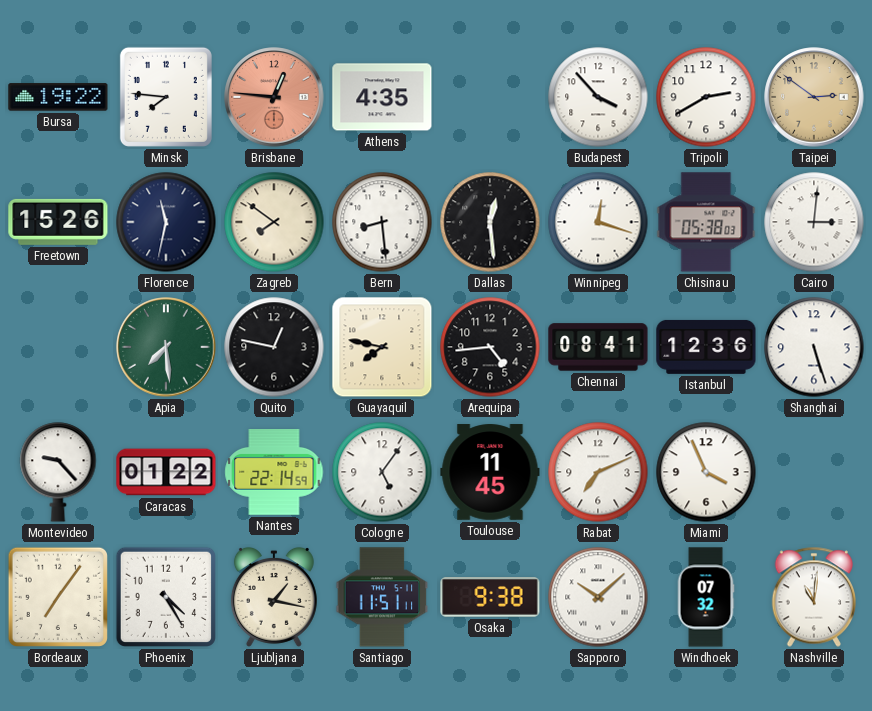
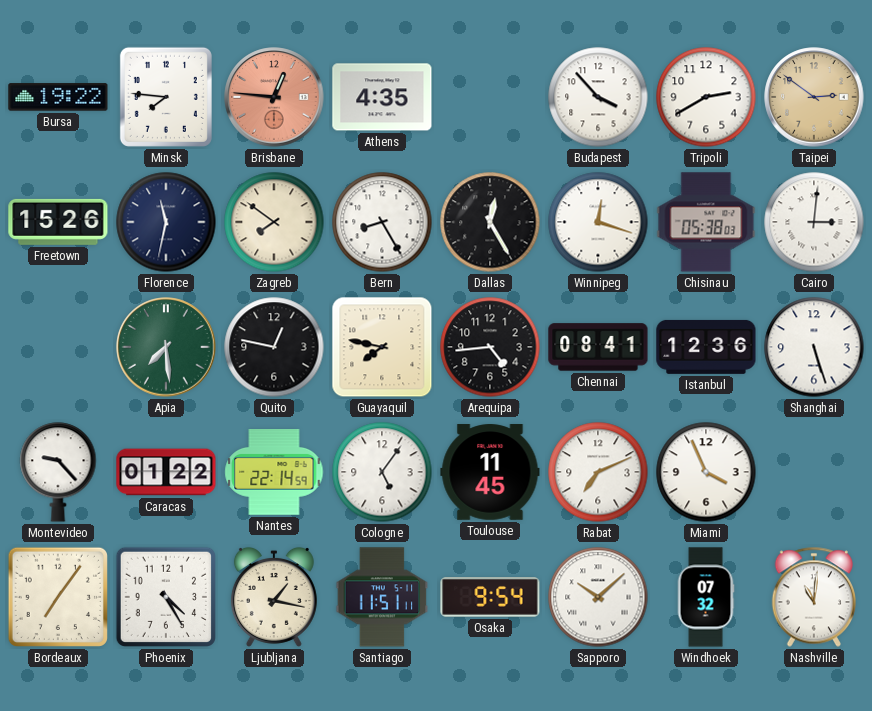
Bern: 8:29 -> 8:25 (382, 222)
Dallas: 12:29 -> 12:25 (490, 222)
Osaka: 9:38 -> 9:54 (490, 597)
